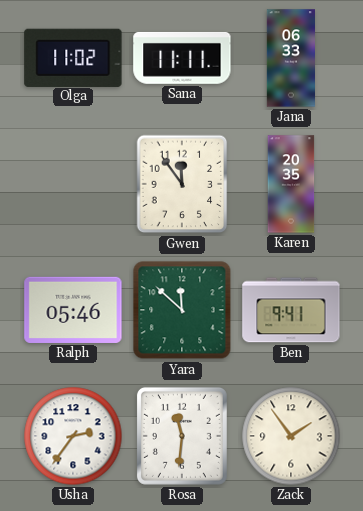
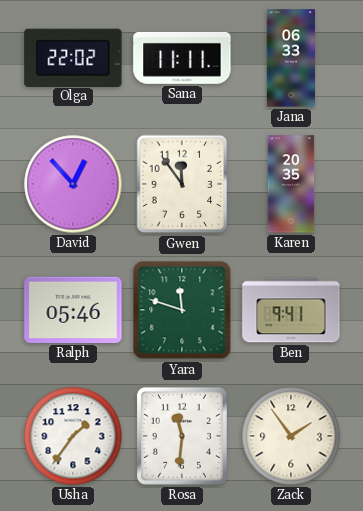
Olga: 11:02 -> 22:02 (73, 57)
David: none -> 12:53 (73, 184)
Yara: 11:52 -> 11:48 (182, 310)
Usha: 2:36 -> 1:36 (73, 436)
